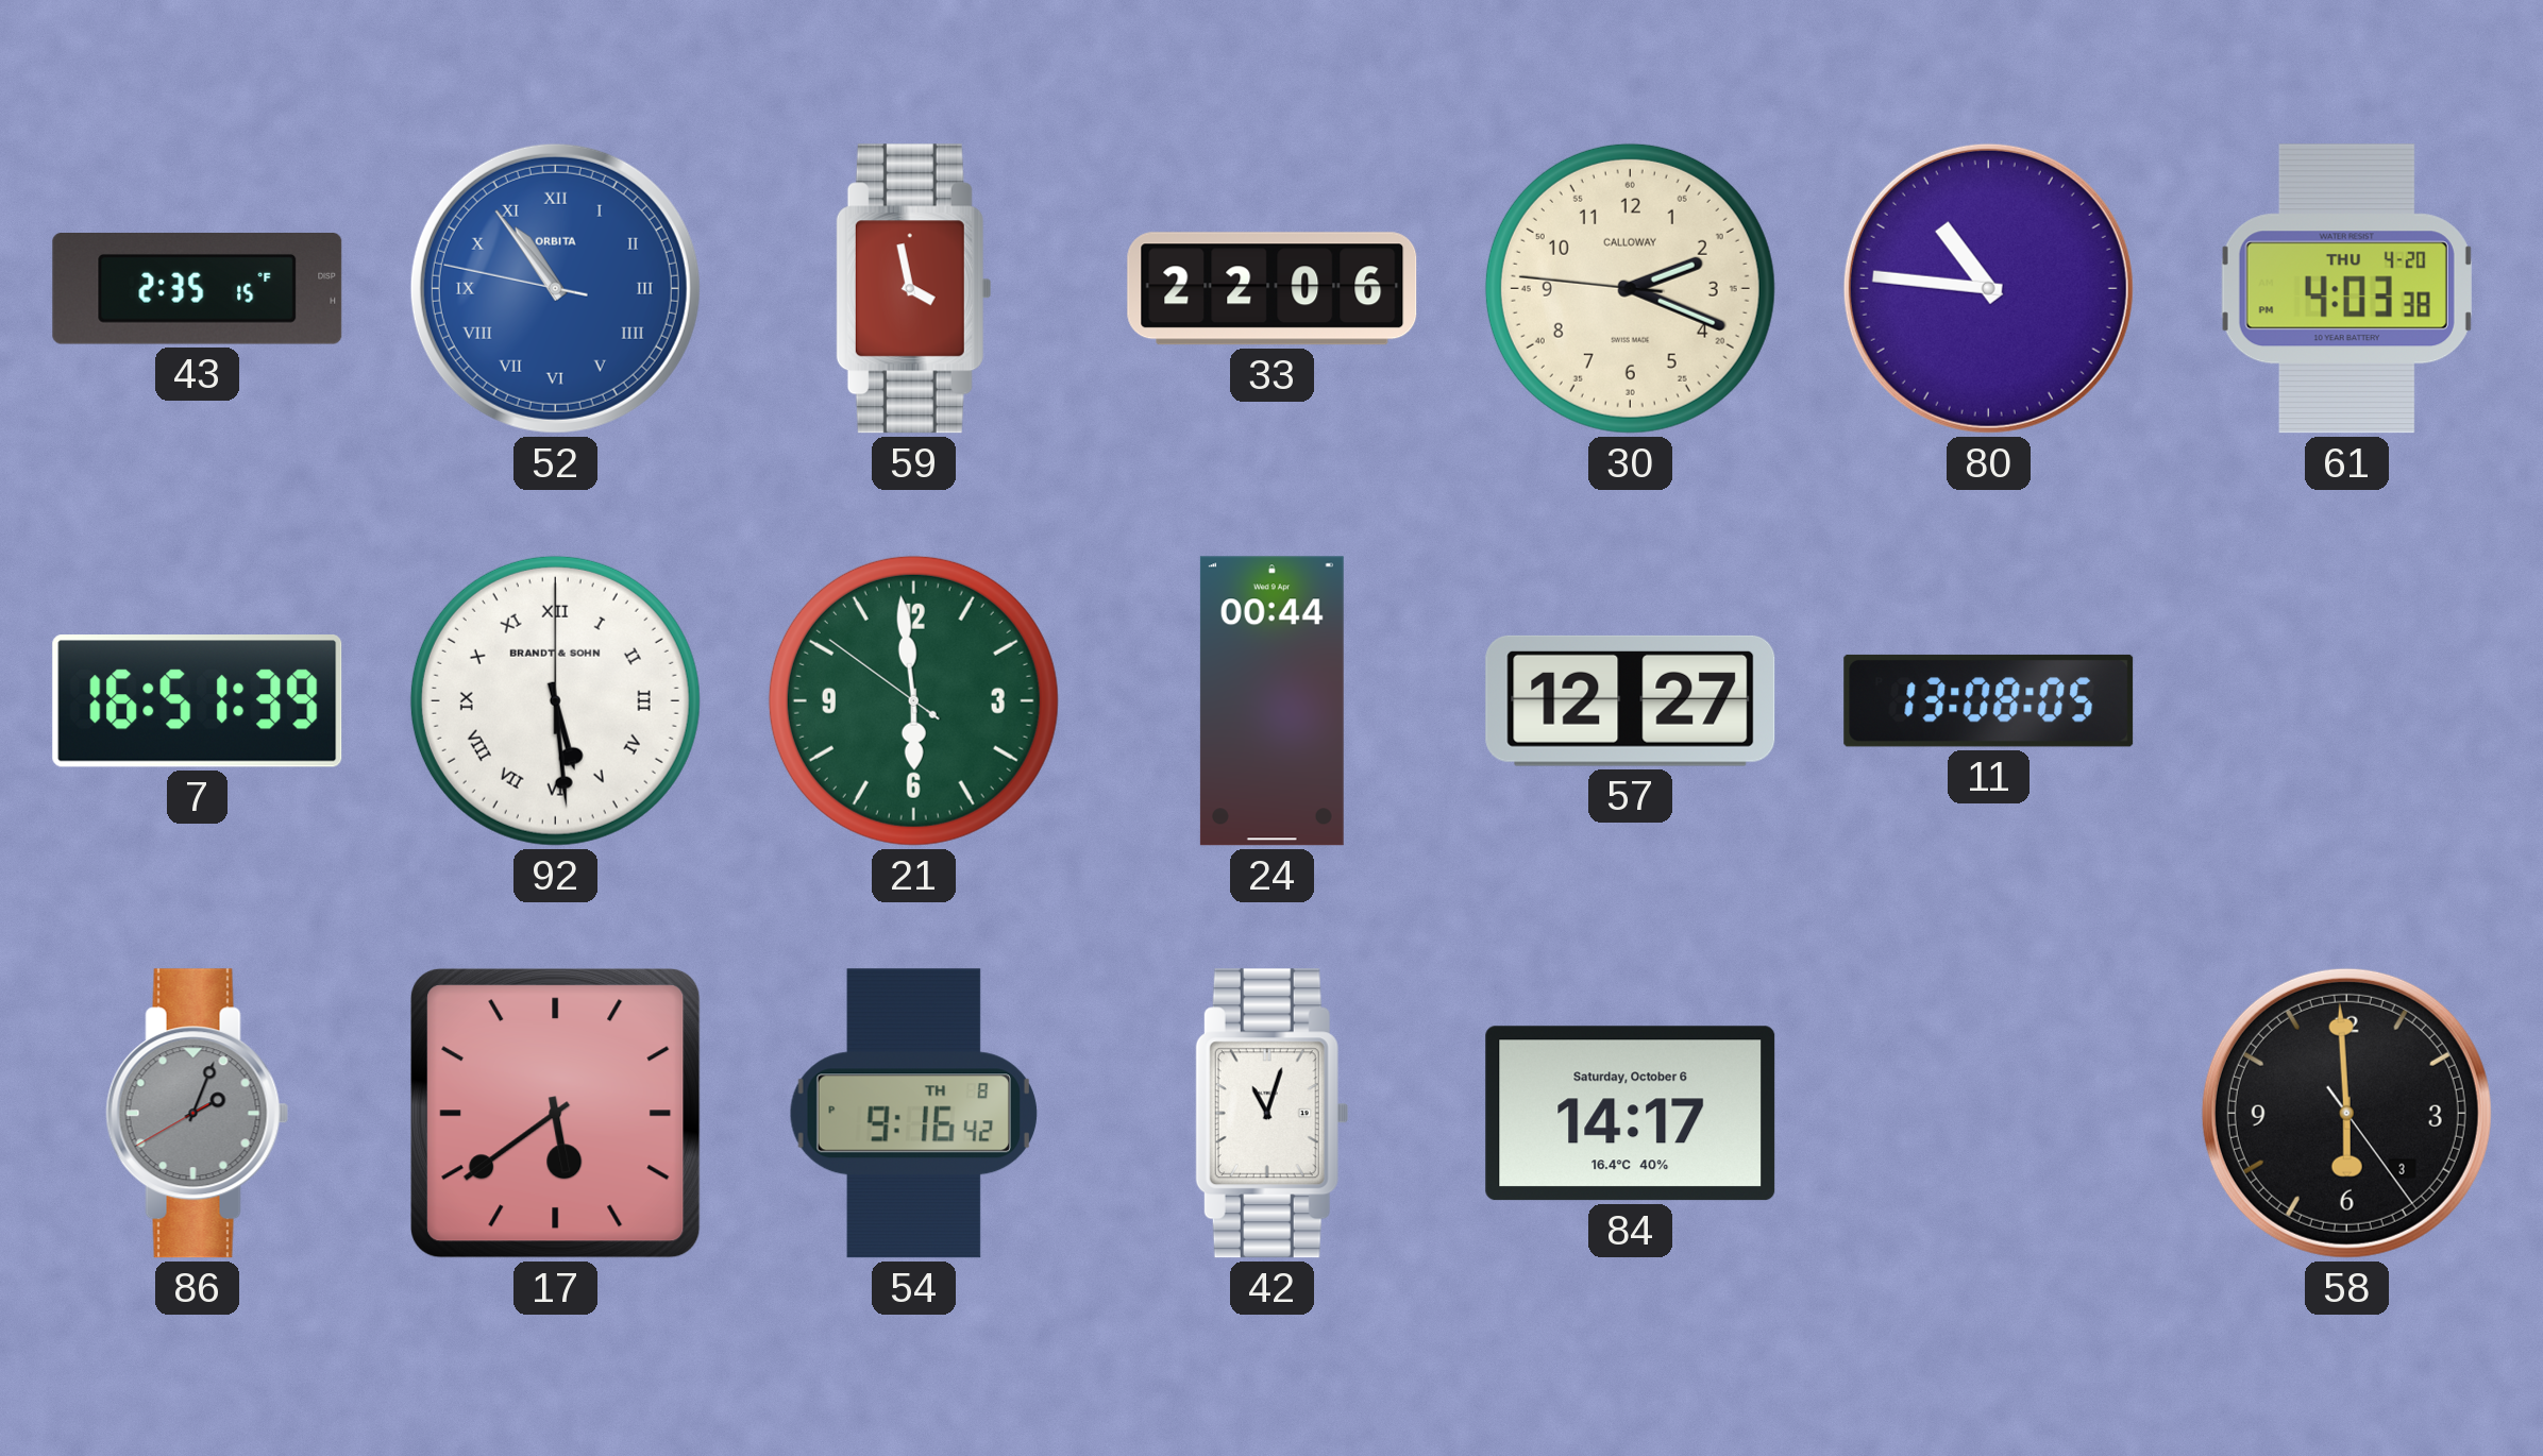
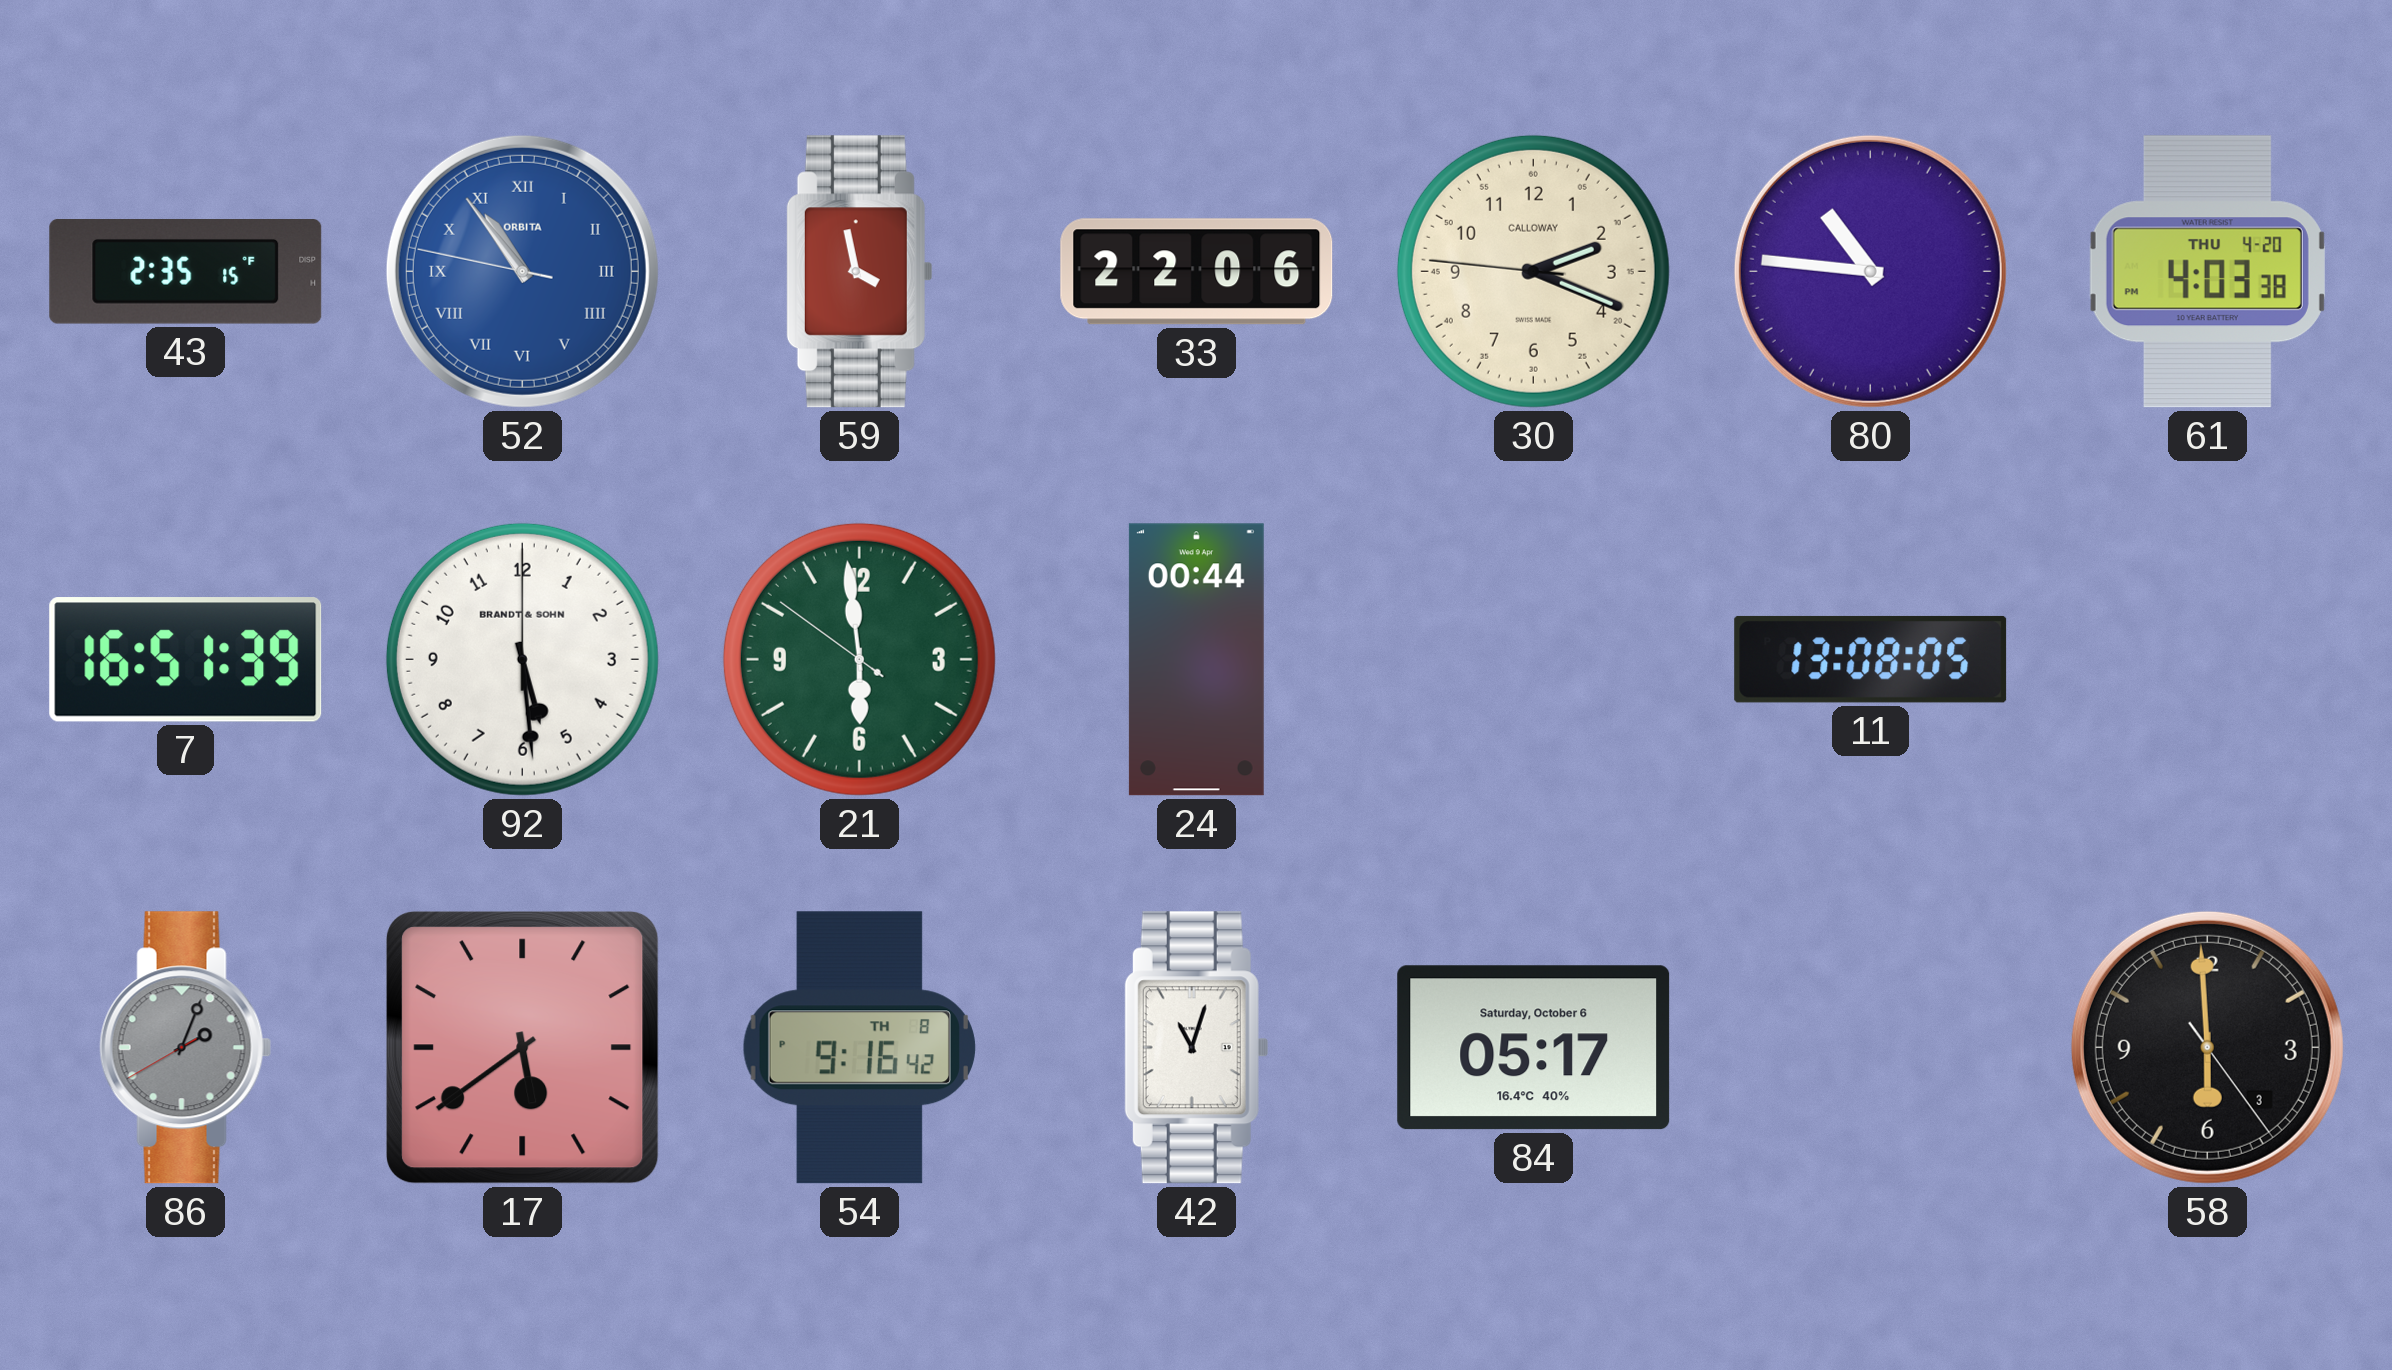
92 numerals: Roman -> Arabic (522, 659)
57: 12:27 -> none (1631, 700)
84: 14:17 -> 05:17 (1534, 1048)
